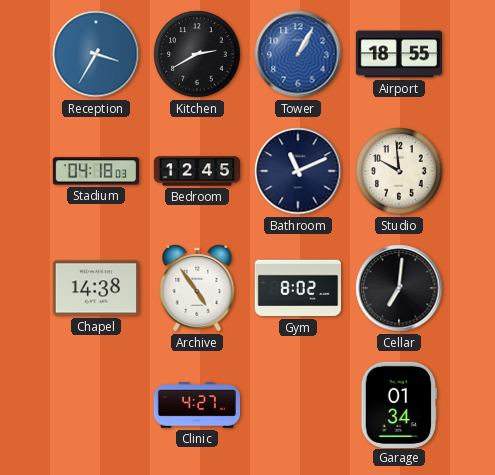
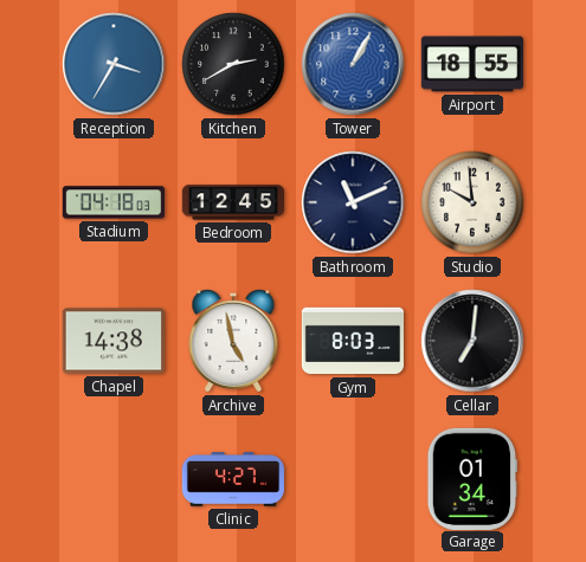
Archive: 4:54 -> 4:58 (233, 341)
Gym: 8:02 -> 8:03 (352, 341)
